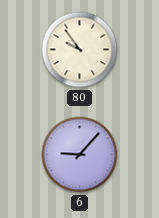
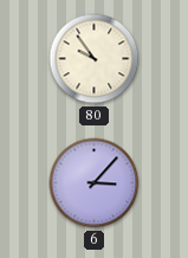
6: 9:07 -> 3:07 (95, 183)
